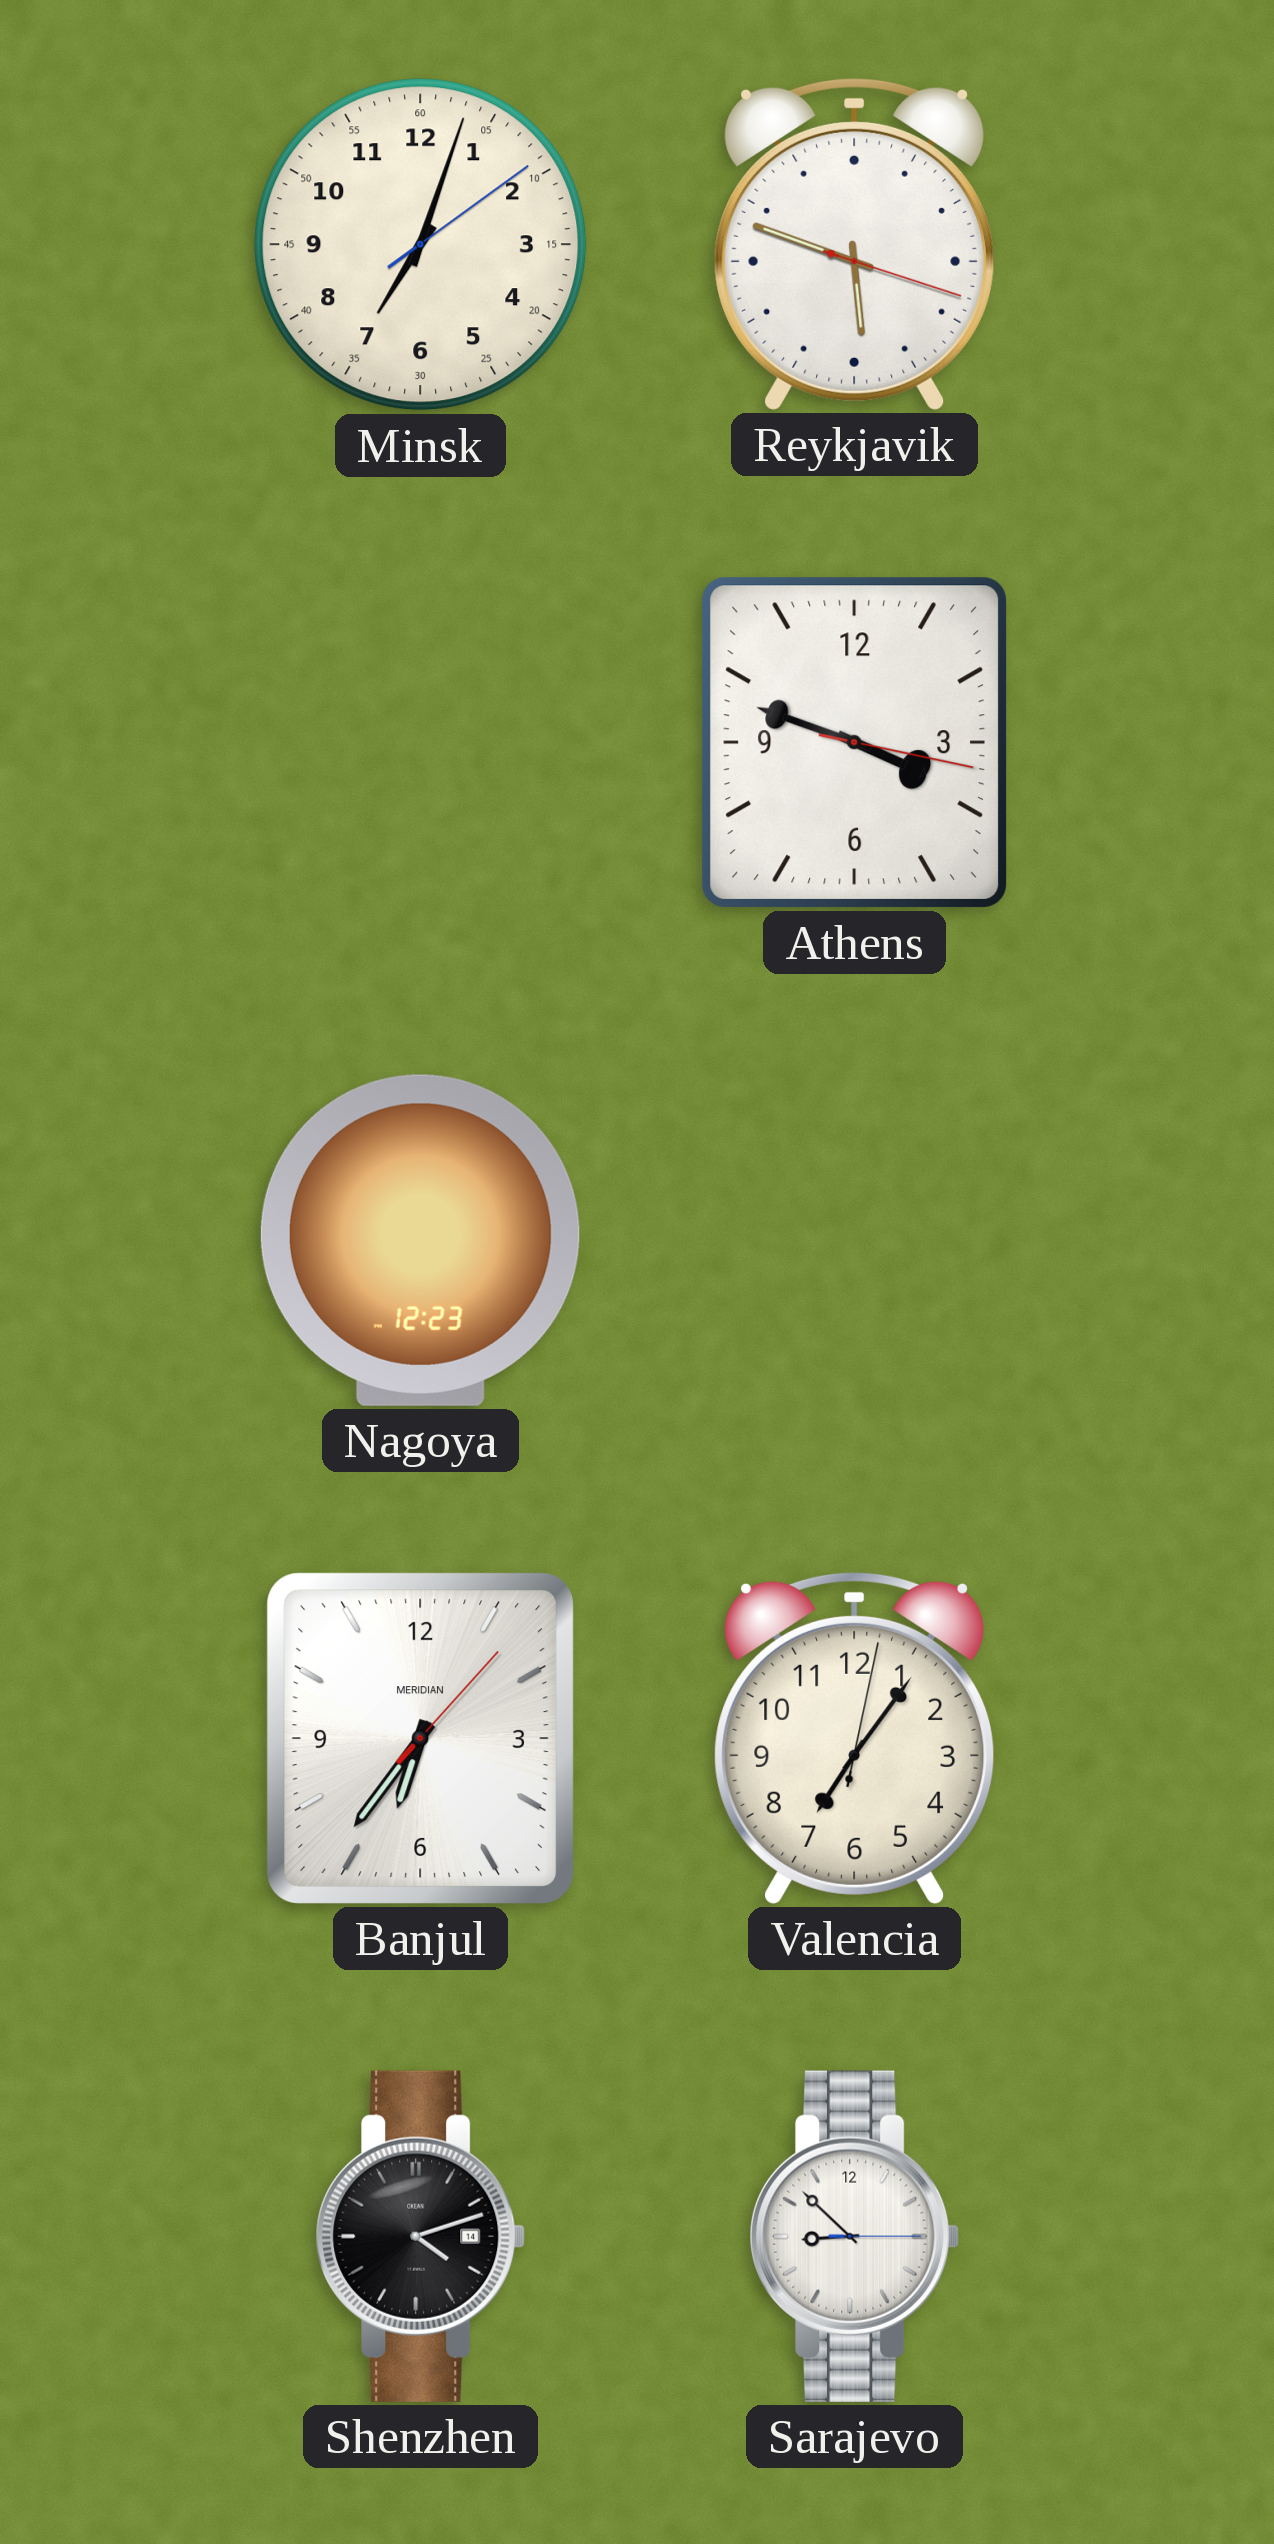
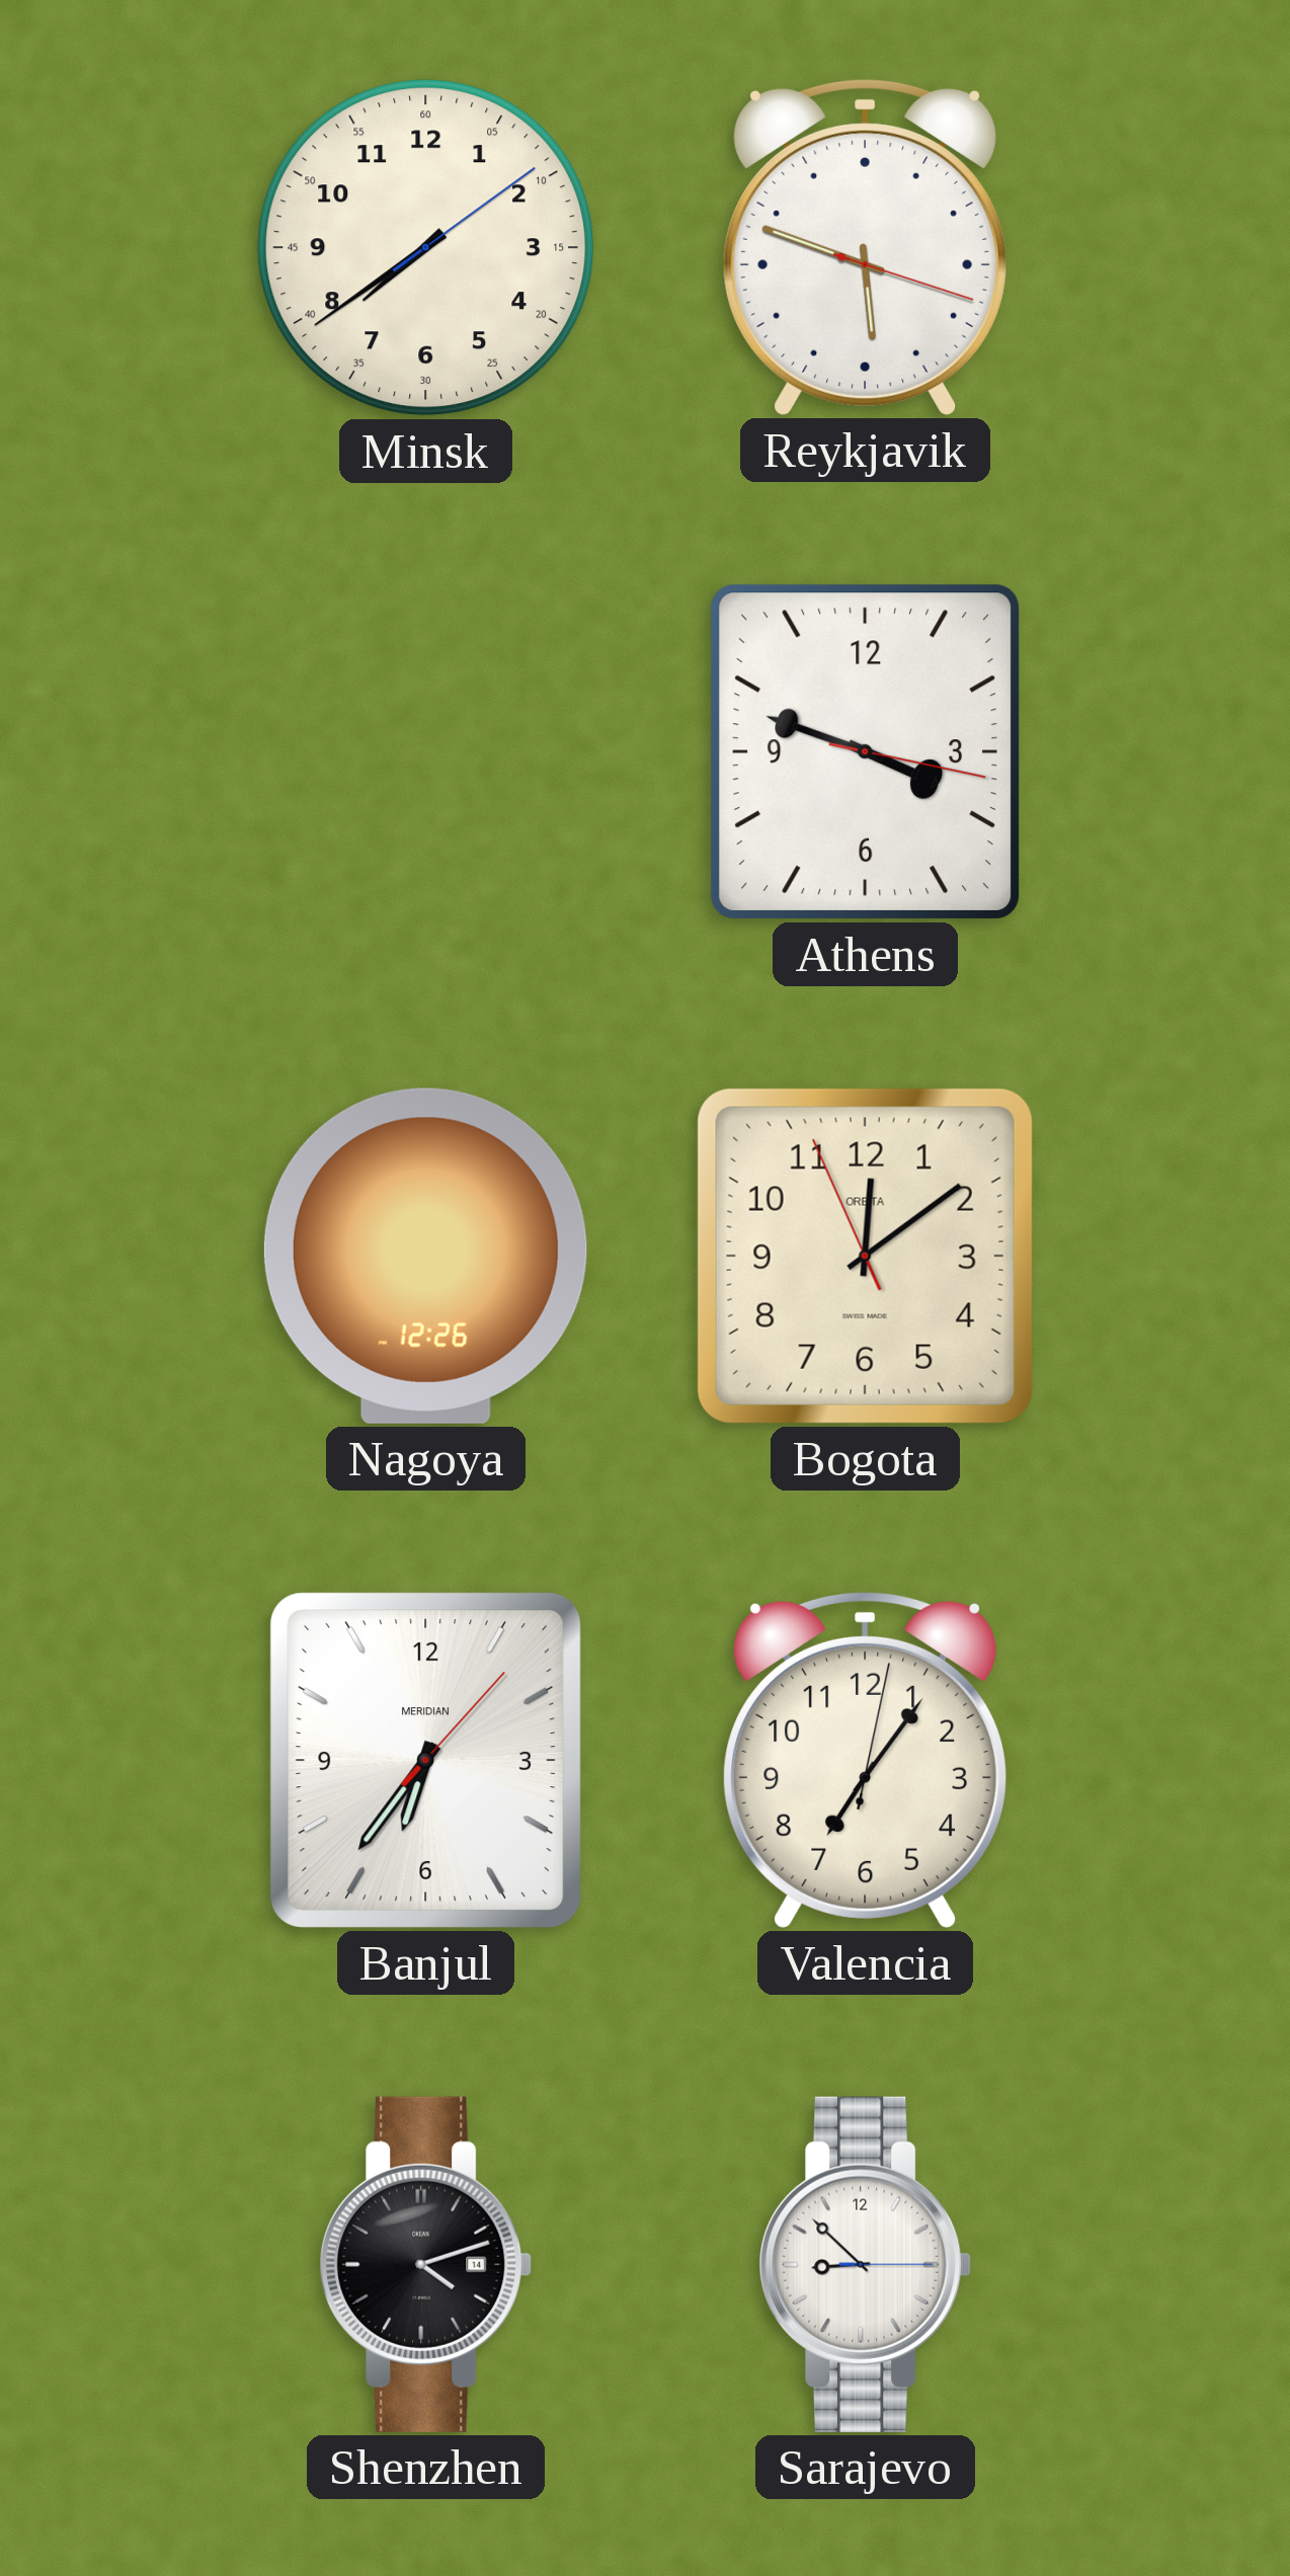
Minsk: 7:03 -> 7:39 (426, 248)
Nagoya: 12:23 -> 12:26 (425, 1256)
Bogota: none -> 12:08 (865, 1256)
